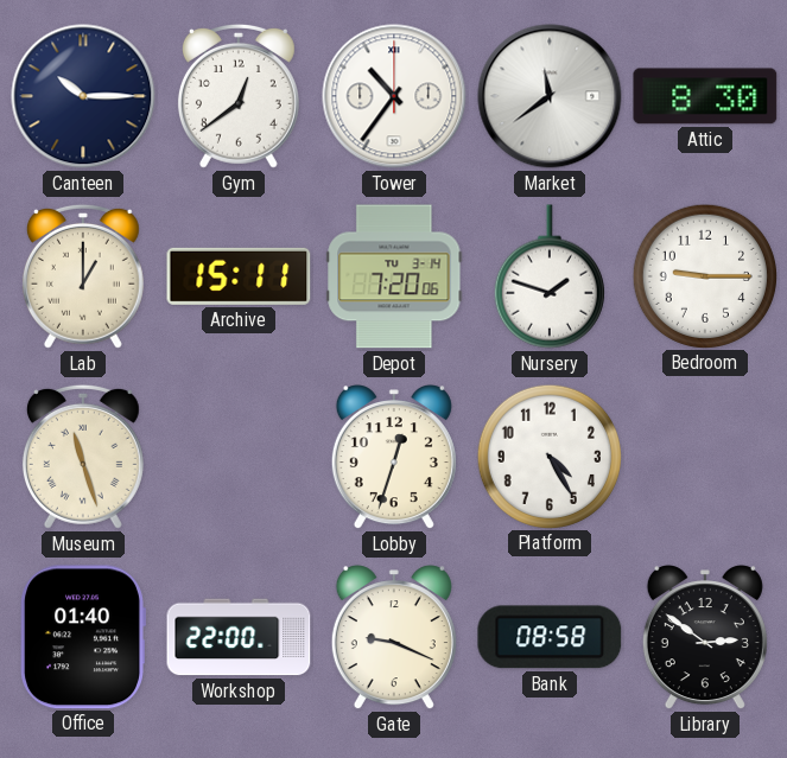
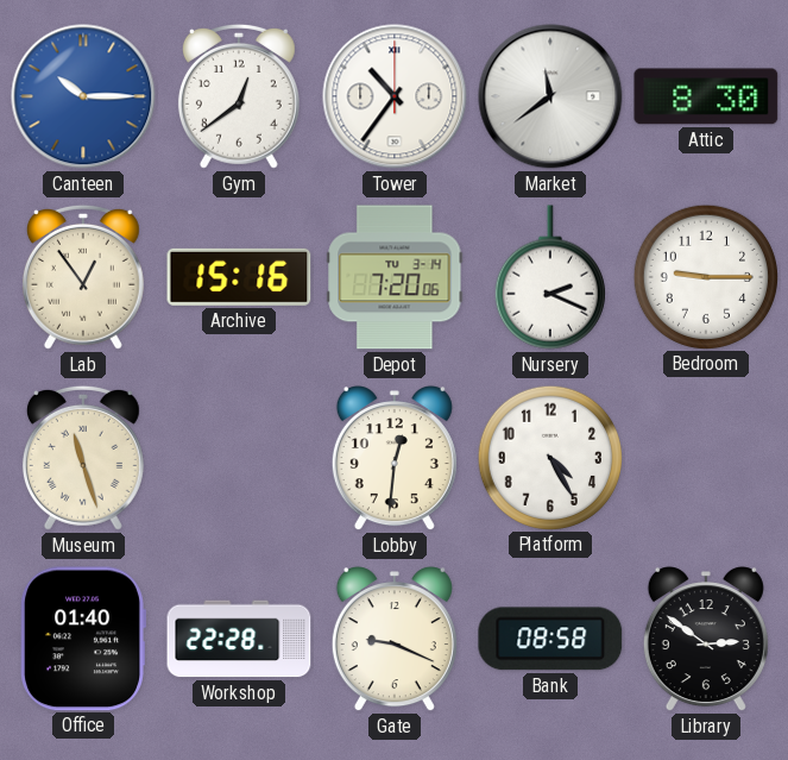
Canteen dial: navy -> blue (83, 96)
Lab: 1:00 -> 12:54 (83, 277)
Archive: 15:11 -> 15:16 (239, 277)
Nursery: 1:48 -> 2:19 (550, 277)
Lobby: 12:33 -> 12:31 (395, 459)
Workshop: 22:00 -> 22:28 (239, 639)
